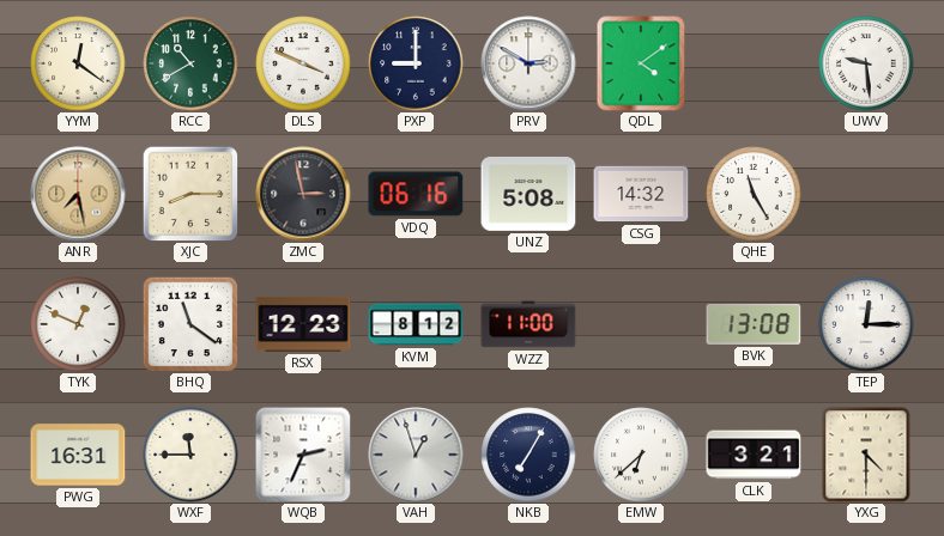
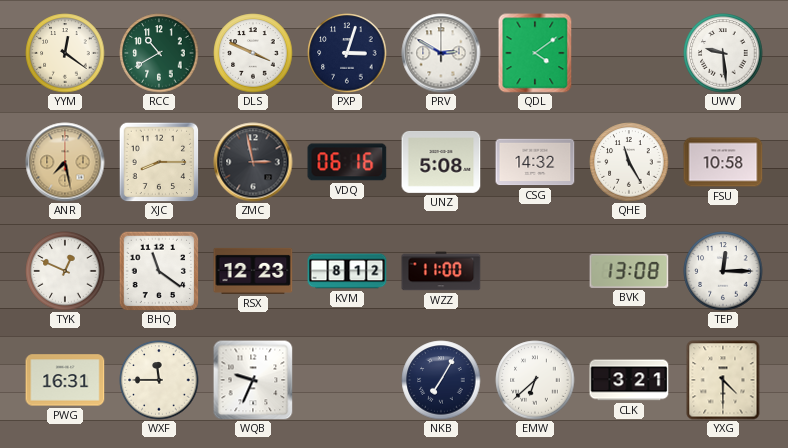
PXP: 9:00 -> 3:03 (347, 53)
FSU: none -> 10:58 (723, 162)
WQB: 2:34 -> 9:34 (253, 380)
VAH: 12:57 -> none (416, 455)
